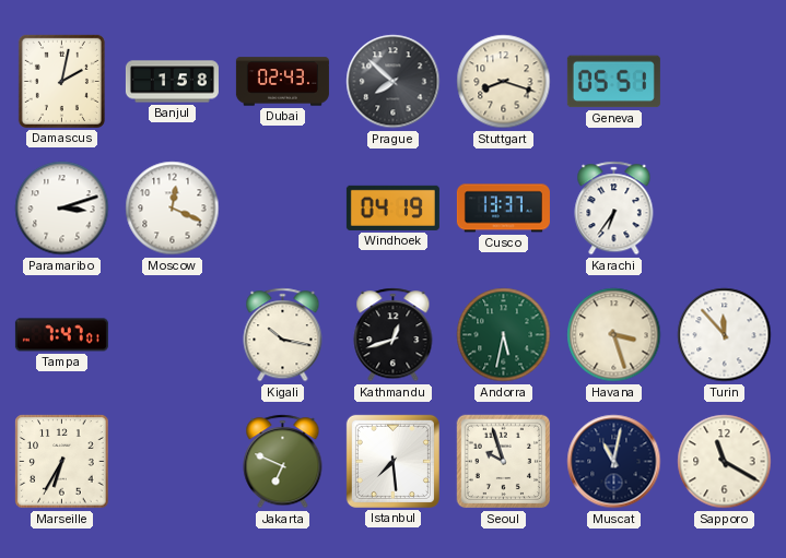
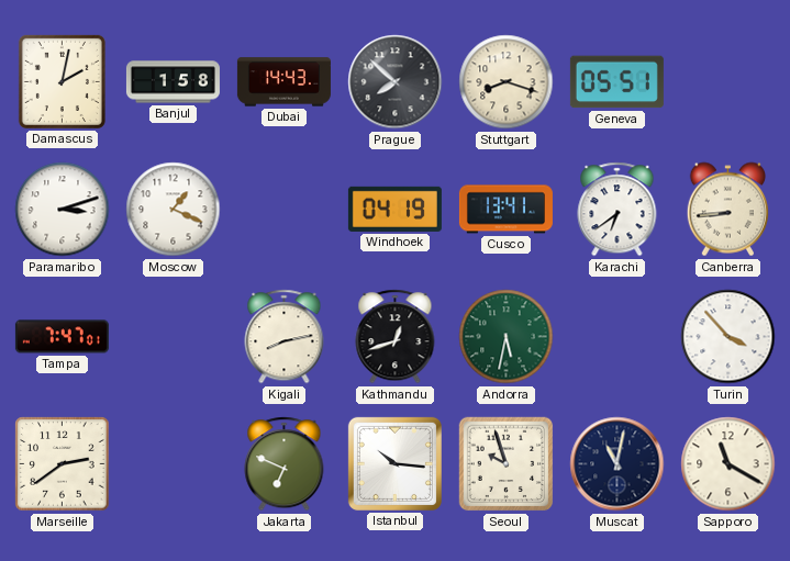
Dubai: 02:43 -> 14:43 (283, 82)
Moscow: 12:19 -> 1:19 (174, 210)
Cusco: 13:37 -> 13:41 (505, 210)
Karachi: 6:36 -> 6:39 (617, 210)
Canberra: none -> 8:44 (727, 210)
Kigali: 10:17 -> 8:13 (285, 337)
Havana: 3:27 -> none (614, 335)
Turin: 11:53 -> 3:53 (728, 337)
Marseille: 6:35 -> 2:39 (63, 464)
Istanbul: 7:29 -> 10:16 (394, 463)
